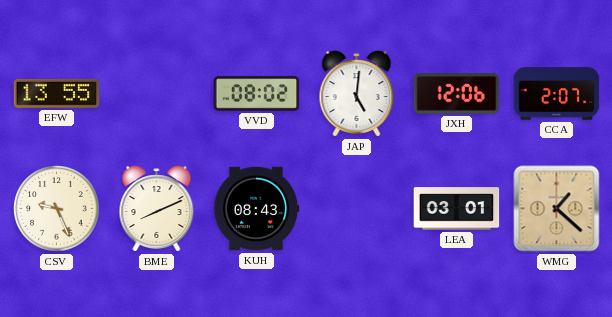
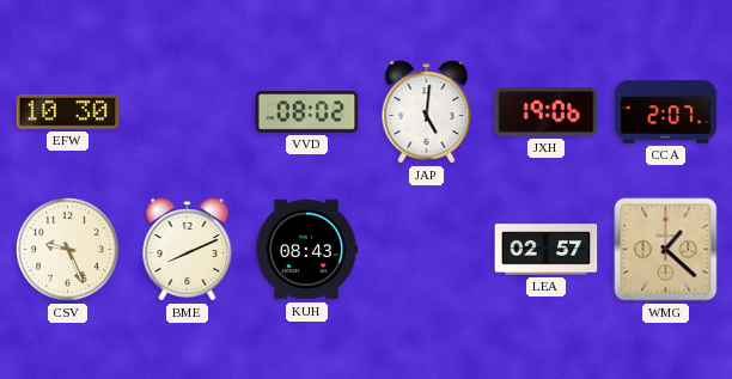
EFW: 13:55 -> 10:30 (68, 111)
JXH: 12:06 -> 19:06 (547, 112)
LEA: 03:01 -> 02:57 (547, 250)
